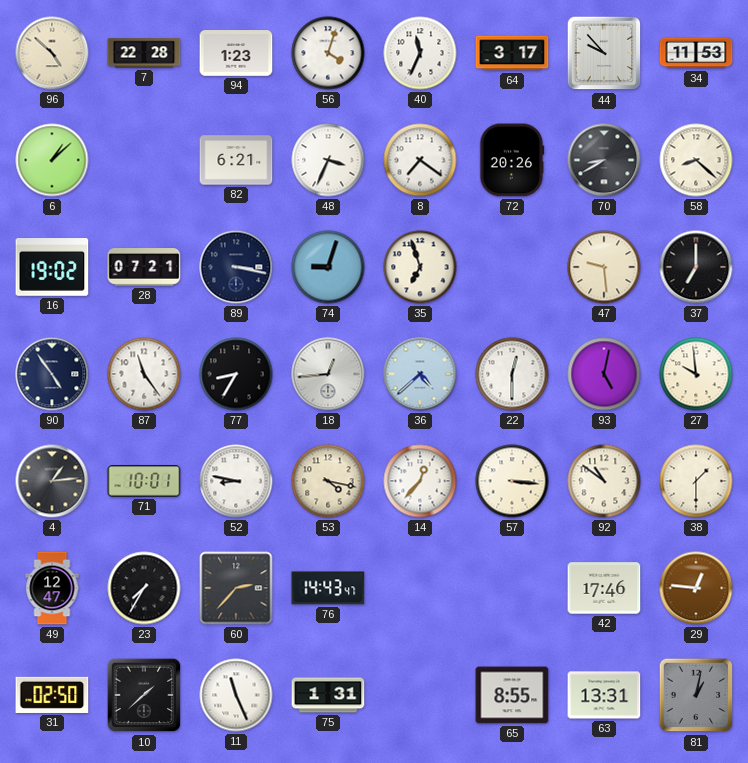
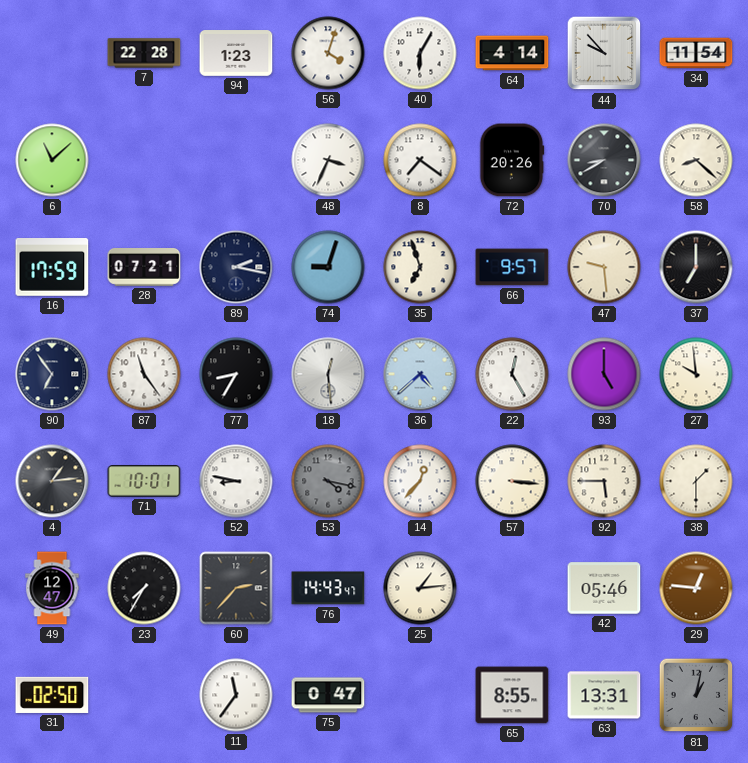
96: 4:52 -> none (52, 53)
40: 11:34 -> 6:05 (420, 53)
64: 3:17 -> 4:14 (512, 53)
34: 11:53 -> 11:54 (696, 53)
6: 1:08 -> 11:08 (52, 160)
82: 6:21 -> none (236, 160)
16: 19:02 -> 17:59 (52, 268)
89: 3:17 -> 2:17 (236, 267)
66: none -> 9:57 (512, 267)
90: 4:54 -> 6:54 (52, 374)
18: 12:44 -> 12:29 (328, 374)
22: 12:30 -> 12:25 (512, 374)
93: 5:02 -> 5:00 (604, 374)
53 dial: cream -> grey (328, 481)
92: 10:51 -> 5:45 (604, 481)
25: none -> 1:14 (420, 588)
42: 17:46 -> 05:46 (604, 588)
10: 1:38 -> none (144, 695)
11: 11:26 -> 11:36 (236, 695)
75: 1:31 -> 0:47 (328, 695)
